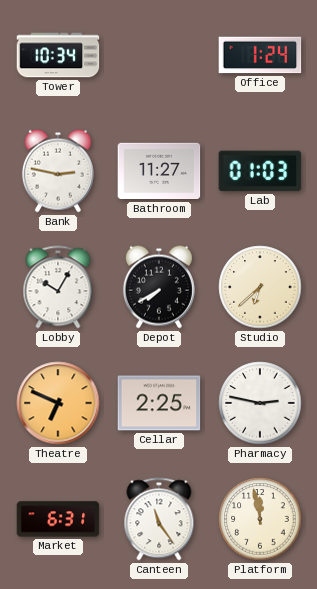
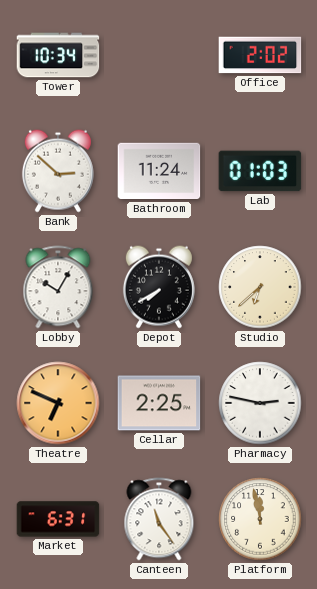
Office: 1:24 -> 2:02 (260, 55)
Bank: 2:47 -> 2:52 (58, 171)
Bathroom: 11:27 -> 11:24 (159, 171)
